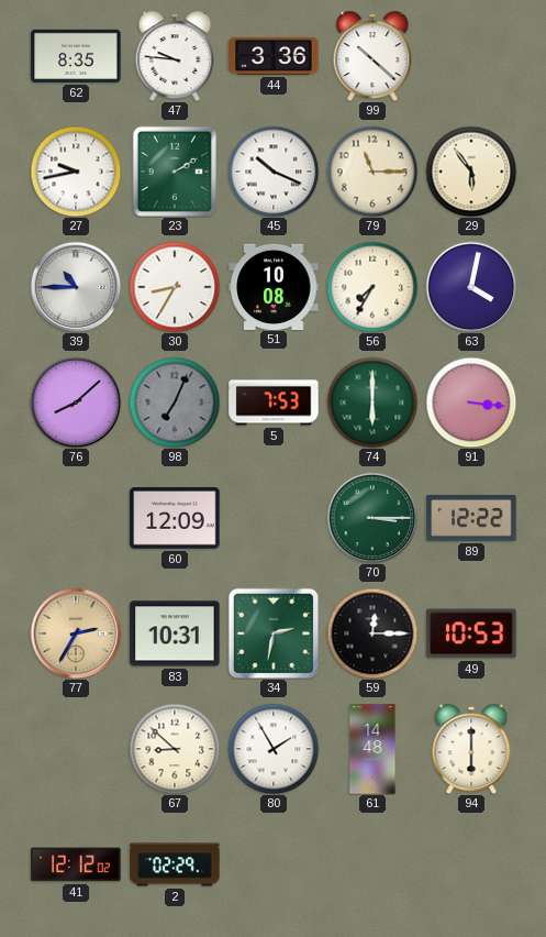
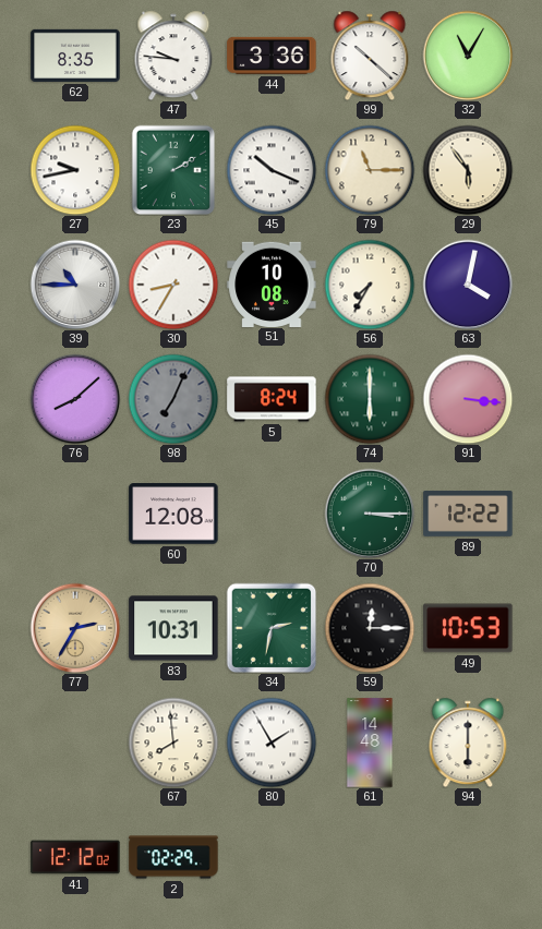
32: none -> 11:05 (468, 56)
5: 7:53 -> 8:24 (272, 399)
60: 12:09 -> 12:08 (173, 514)
67: 8:52 -> 7:59 (173, 743)
